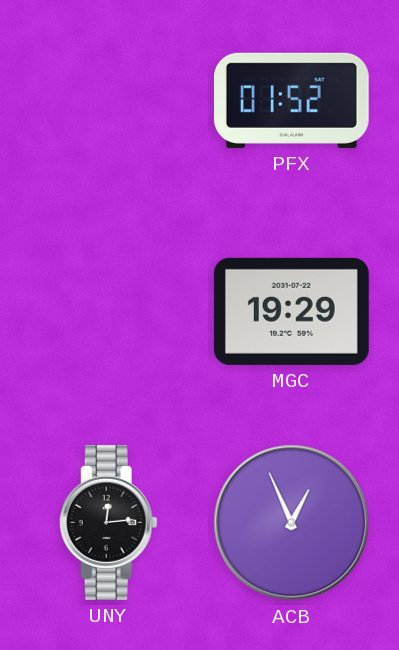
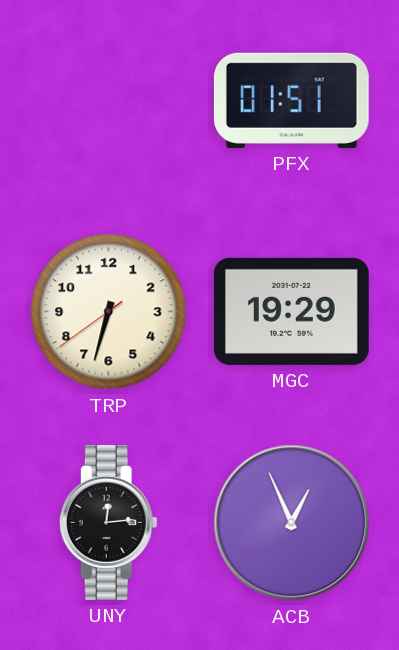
PFX: 01:52 -> 01:51 (291, 100)
TRP: none -> 6:32 (109, 312)
